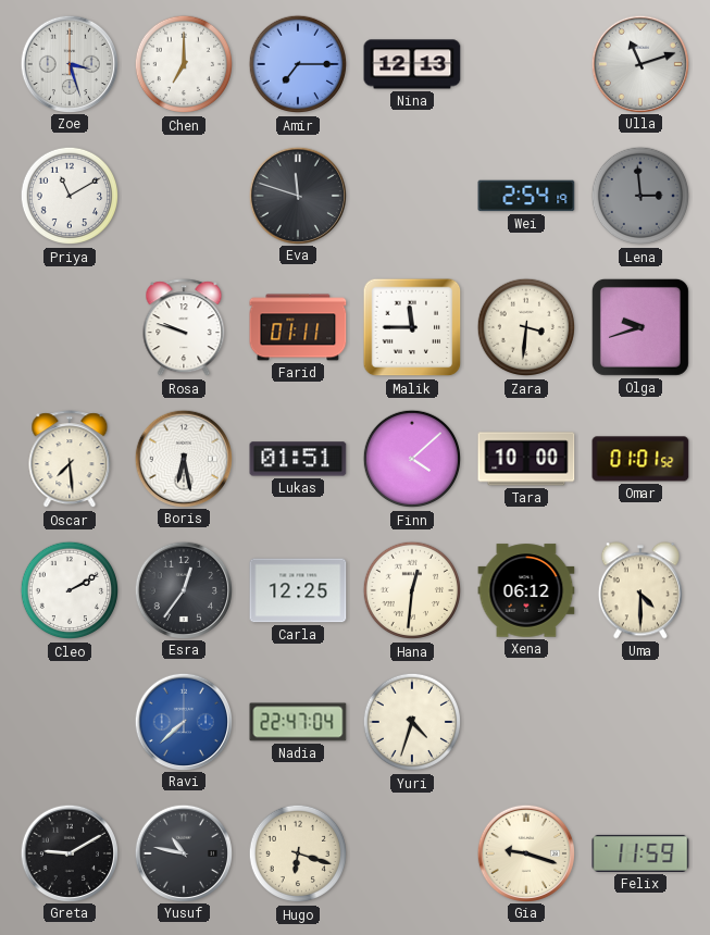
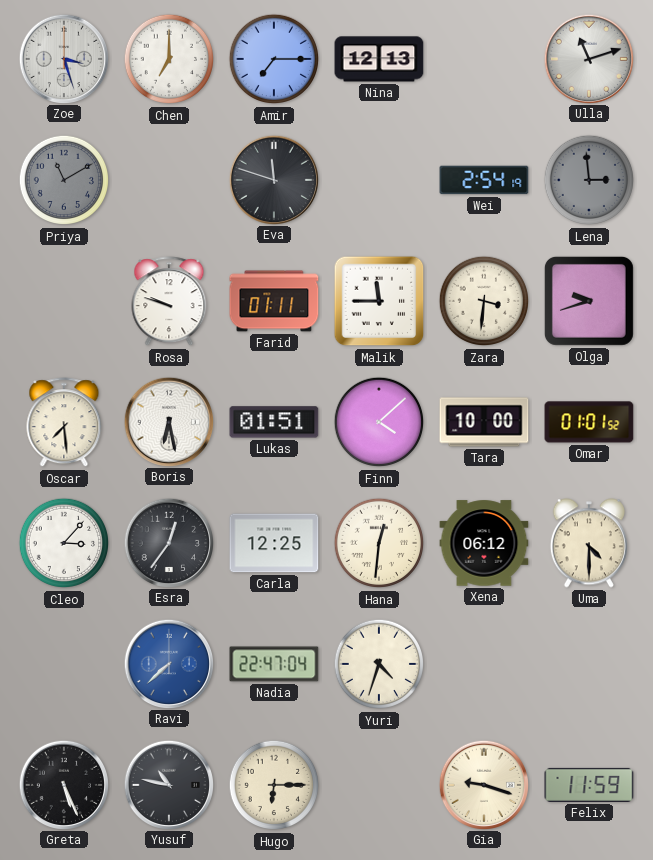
Priya dial: white -> grey (63, 180)
Cleo: 2:10 -> 3:07 (63, 543)
Greta: 9:10 -> 5:26 (63, 784)
Hugo: 6:18 -> 6:15 (273, 785)
